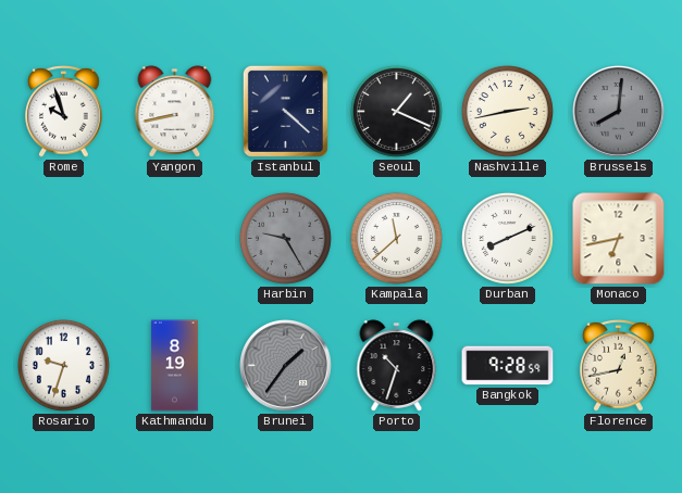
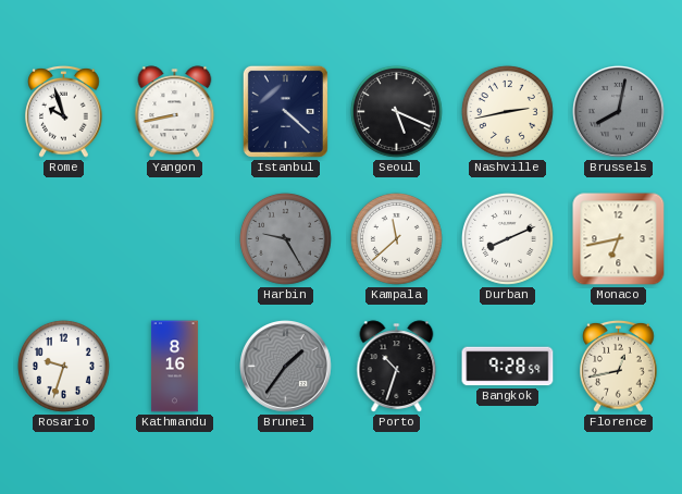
Seoul: 1:19 -> 5:19 (396, 111)
Brussels: 8:01 -> 8:02 (619, 112)
Kathmandu: 8:19 -> 8:16 (174, 367)
